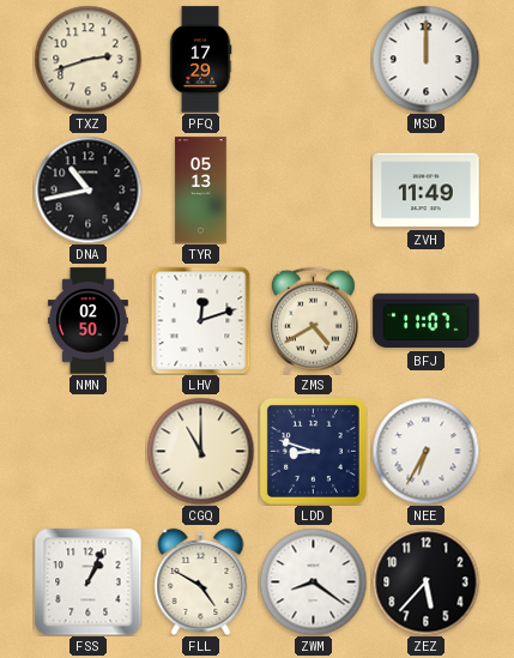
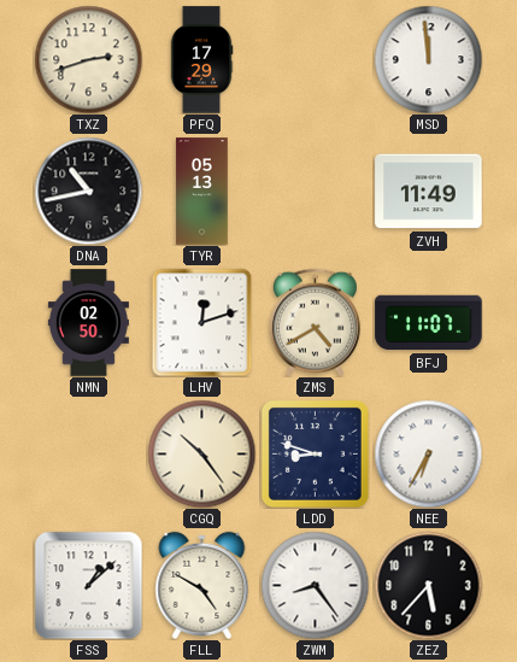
MSD: 12:00 -> 11:59 (428, 59)
CGQ: 11:00 -> 10:24 (201, 453)
FSS: 1:04 -> 1:08 (88, 585)
ZWM: 8:21 -> 8:24 (315, 585)
